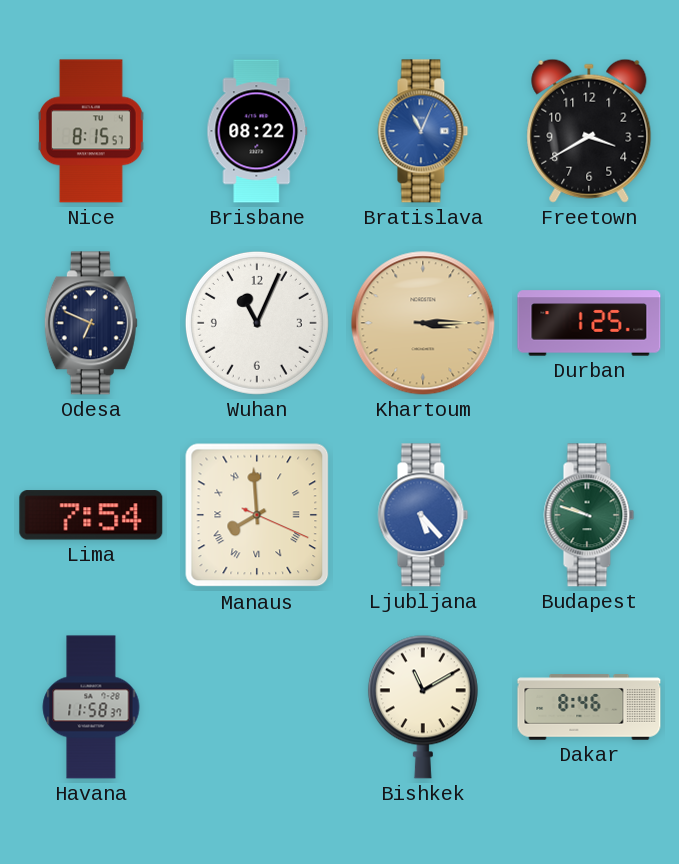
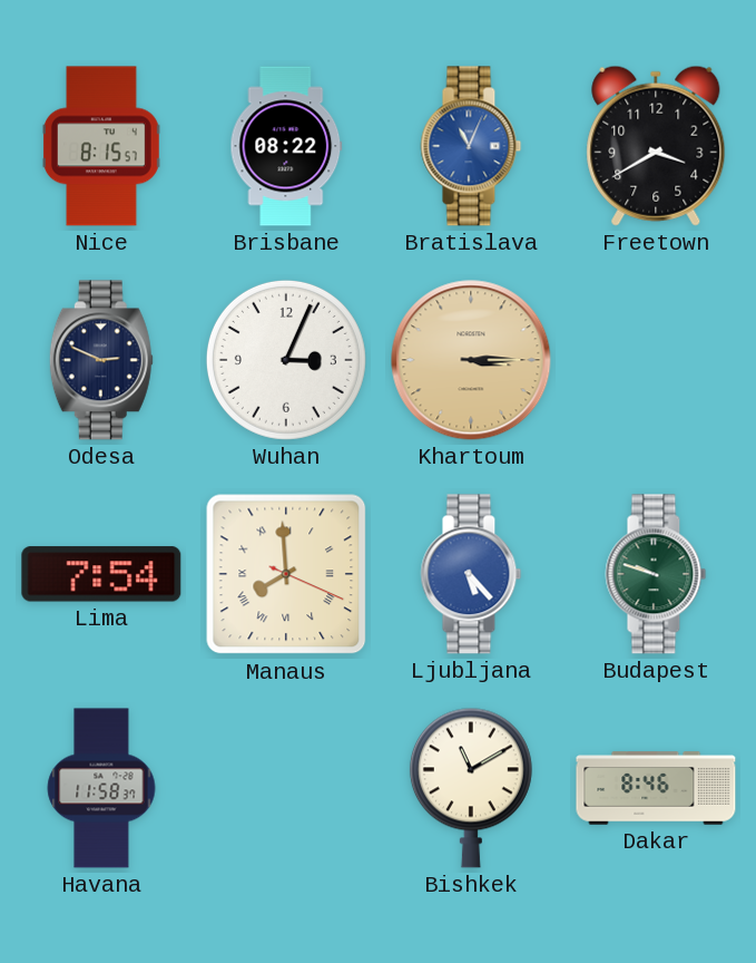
Odesa: 6:49 -> 2:49 (101, 360)
Wuhan: 11:04 -> 3:04 (286, 360)
Durban: 1:25 -> none (589, 323)
